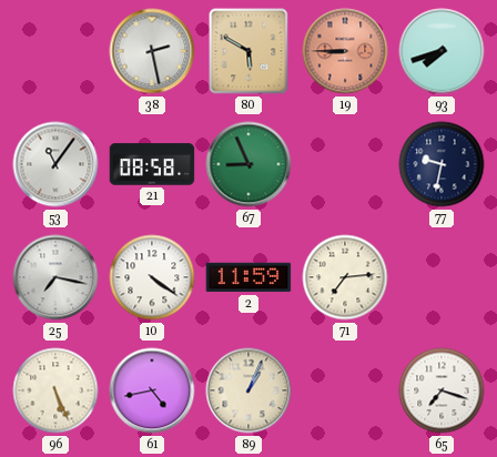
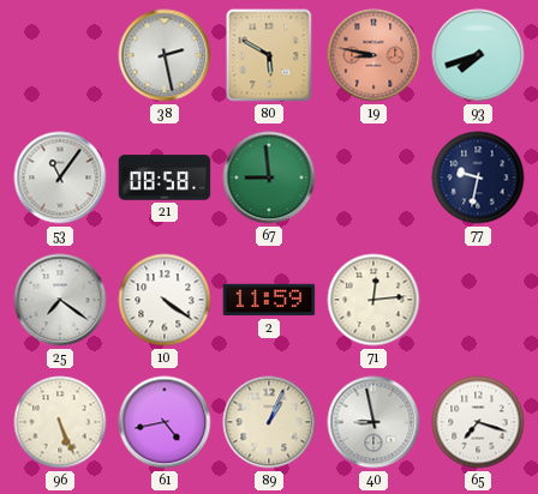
19: 8:45 -> 8:47 (373, 55)
67: 8:56 -> 8:59 (269, 177)
25: 7:17 -> 7:21 (60, 300)
71: 7:14 -> 12:14 (373, 300)
40: none -> 8:58 (373, 422)
